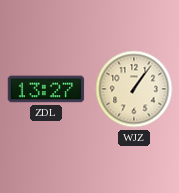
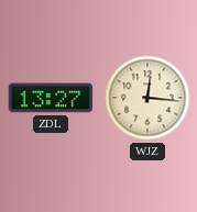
WJZ: 1:06 -> 12:16 (147, 98)
